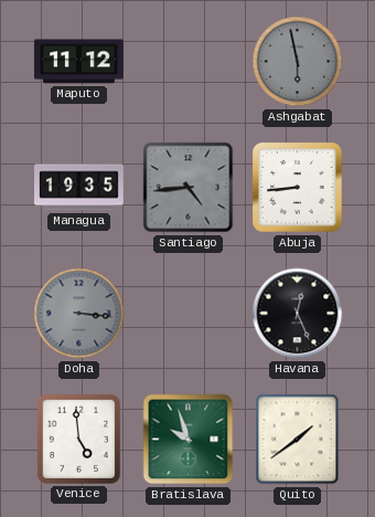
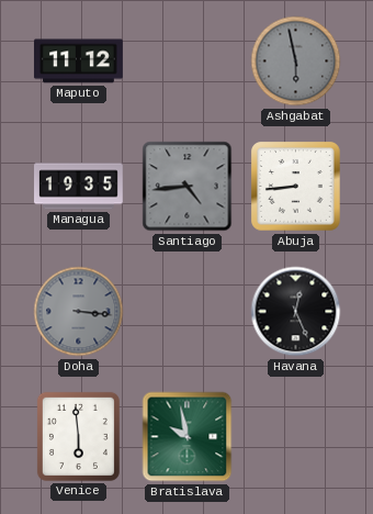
Venice: 4:59 -> 5:59 (78, 436)
Bratislava: 9:57 -> 9:58 (188, 437)
Quito: 1:39 -> none (298, 440)
